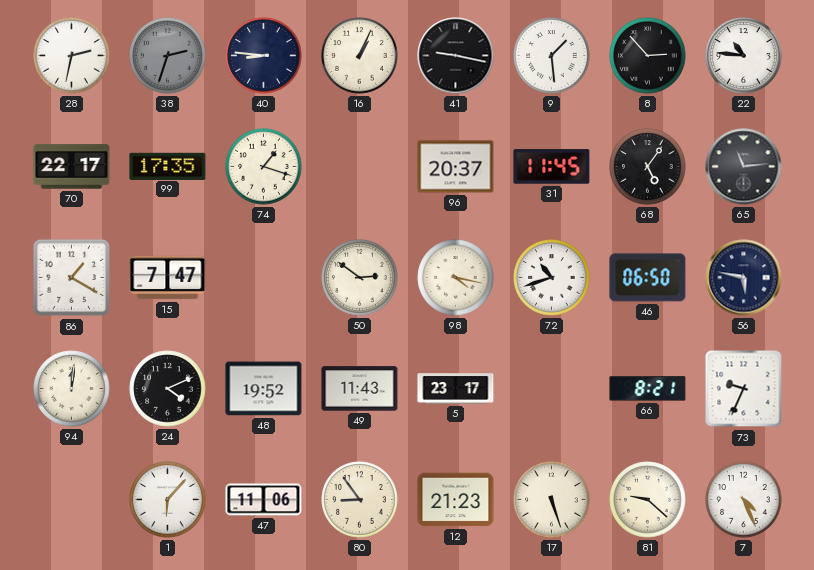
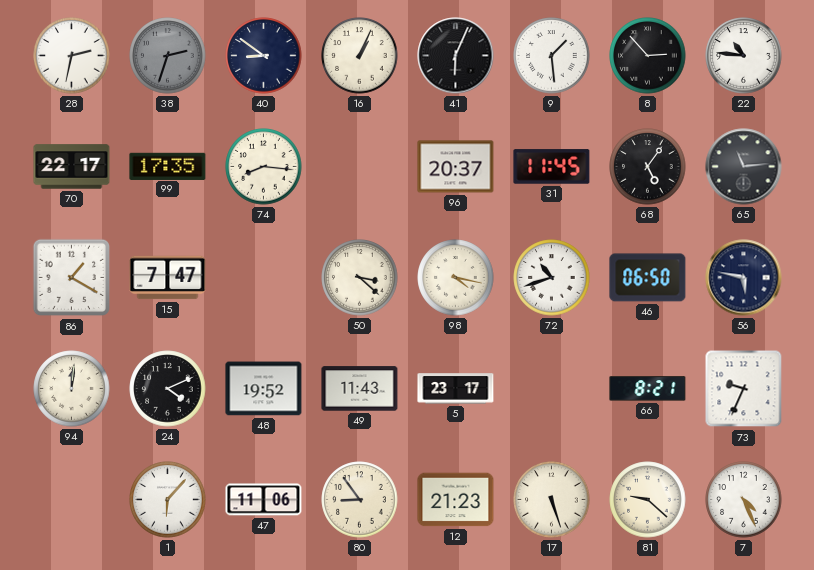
40: 8:46 -> 8:51 (264, 56)
41: 9:17 -> 6:04 (456, 56)
74: 1:18 -> 8:16 (264, 167)
50: 2:51 -> 3:22 (360, 278)
